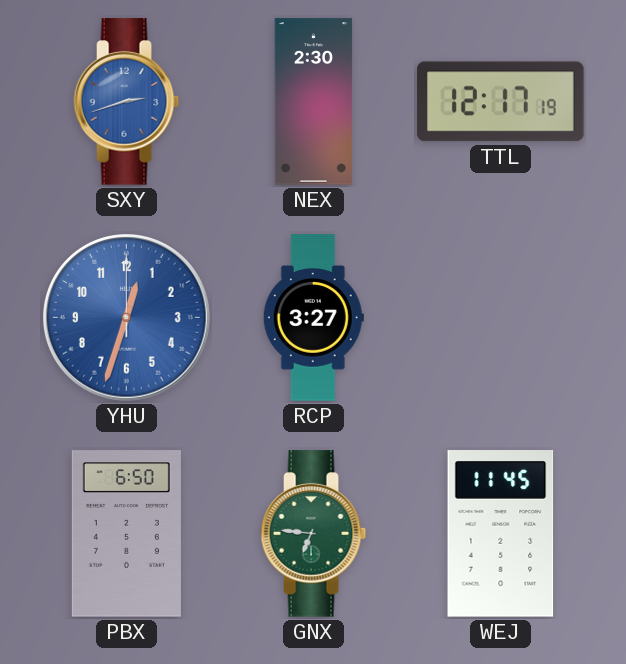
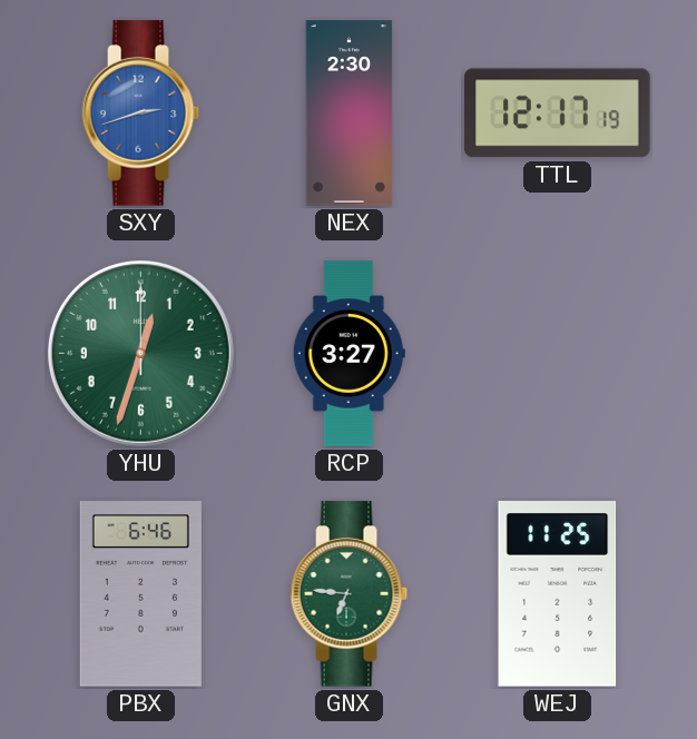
YHU dial: blue -> green (140, 353)
PBX: 6:50 -> 6:46 (140, 594)
WEJ: 11:45 -> 11:25 (558, 594)
